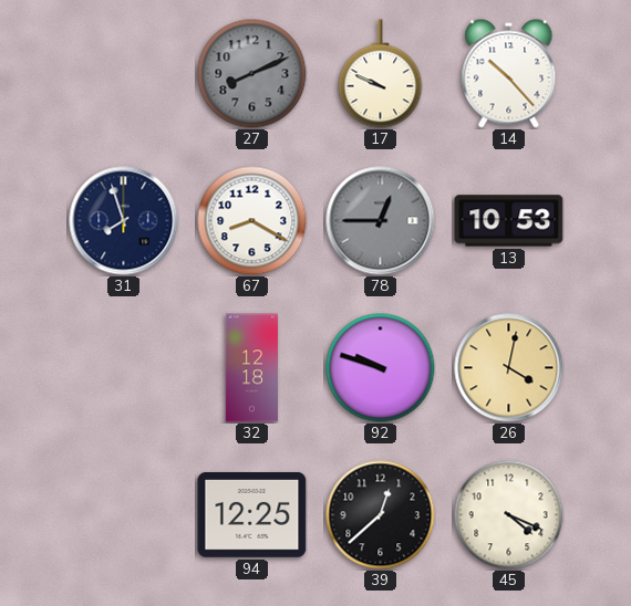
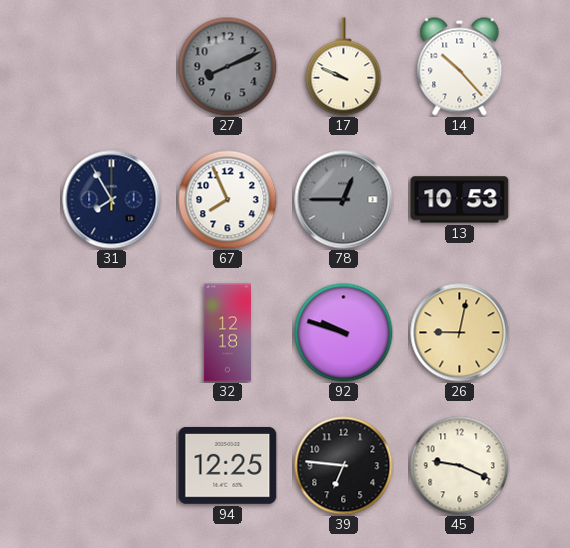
31: 7:57 -> 7:55 (112, 200)
67: 8:20 -> 7:56 (228, 200)
26: 4:02 -> 9:02 (460, 333)
39: 12:38 -> 6:46 (344, 466)
45: 4:19 -> 9:19 (460, 466)
